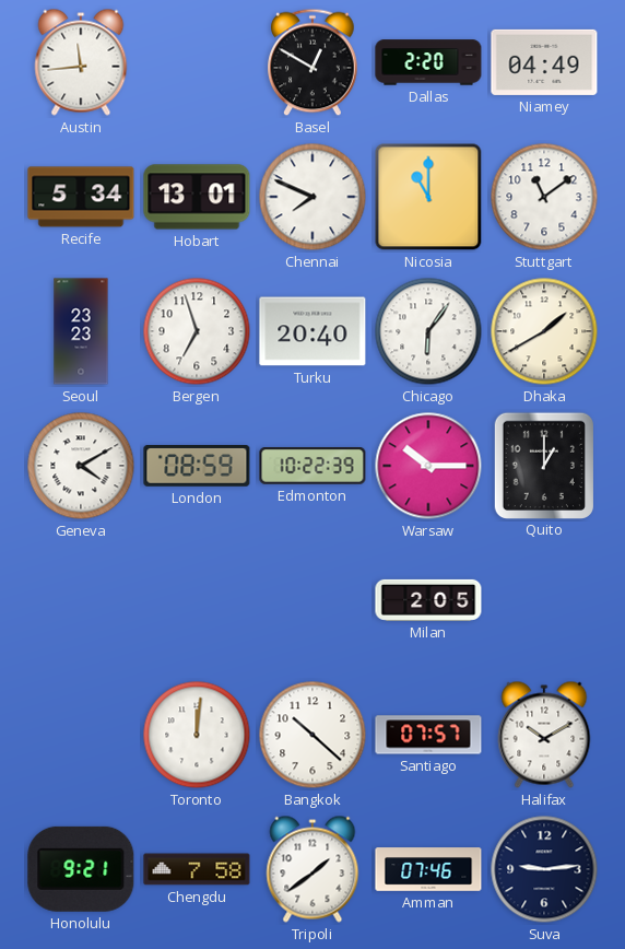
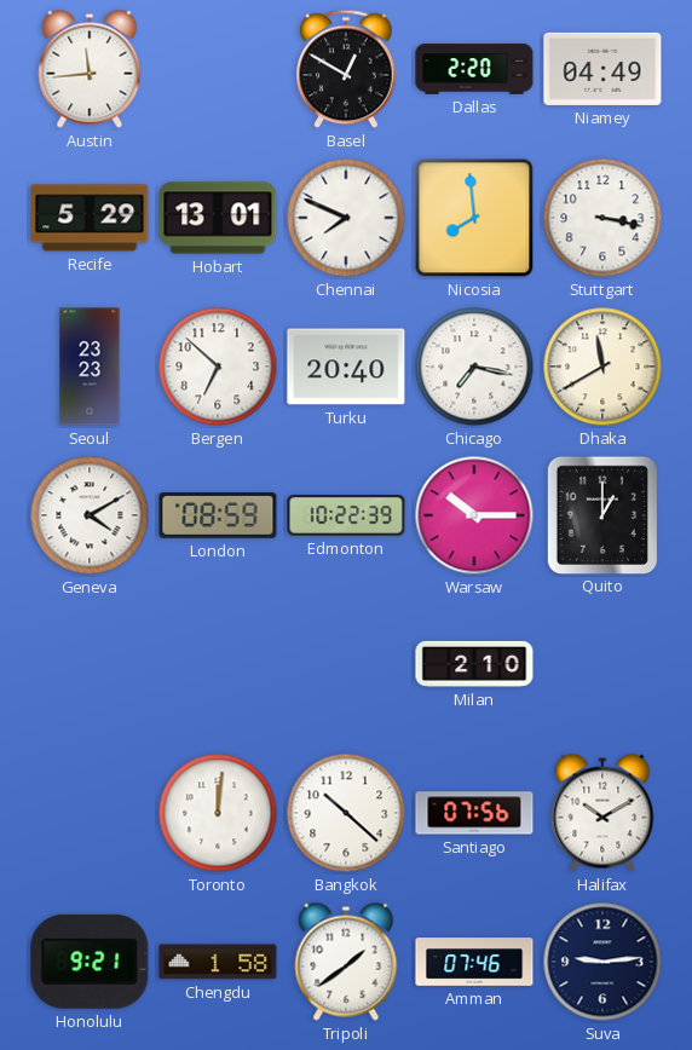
Recife: 5:34 -> 5:29 (90, 218)
Nicosia: 11:00 -> 7:59 (474, 218)
Stuttgart: 11:09 -> 3:17 (602, 218)
Bergen: 6:57 -> 6:52 (218, 367)
Chicago: 6:06 -> 7:17 (474, 367)
Dhaka: 1:40 -> 11:40 (602, 367)
Milan: 2:05 -> 2:10 (474, 664)
Santiago: 07:57 -> 07:56 (474, 813)
Chengdu: 7:58 -> 1:58 (218, 962)
